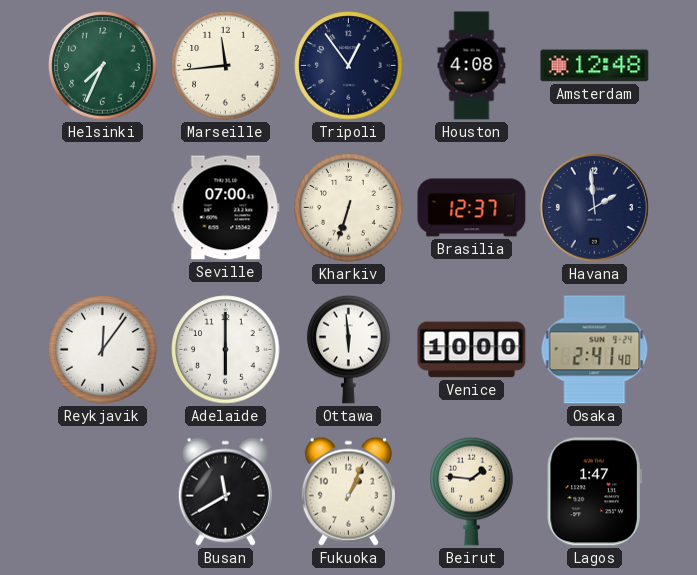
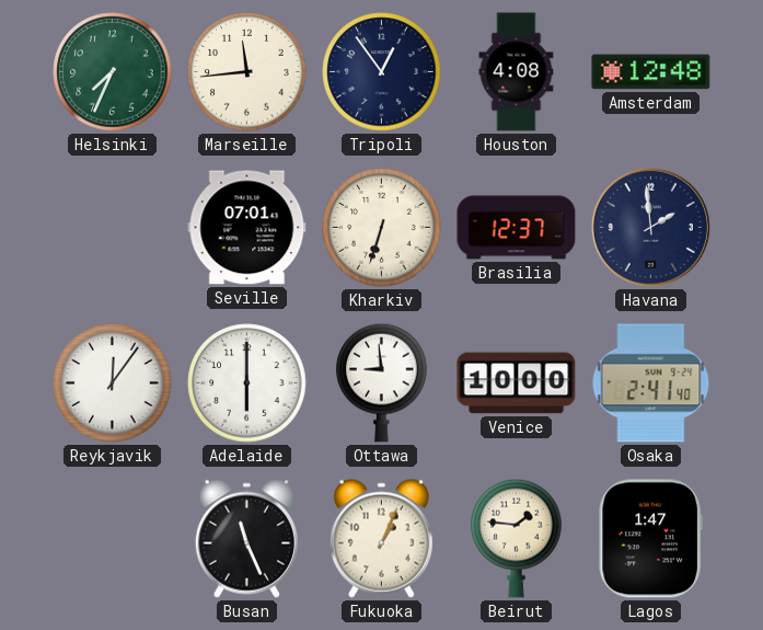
Seville: 07:00 -> 07:01 (247, 228)
Ottawa: 5:59 -> 8:59 (382, 382)
Busan: 11:40 -> 11:26 (246, 538)
